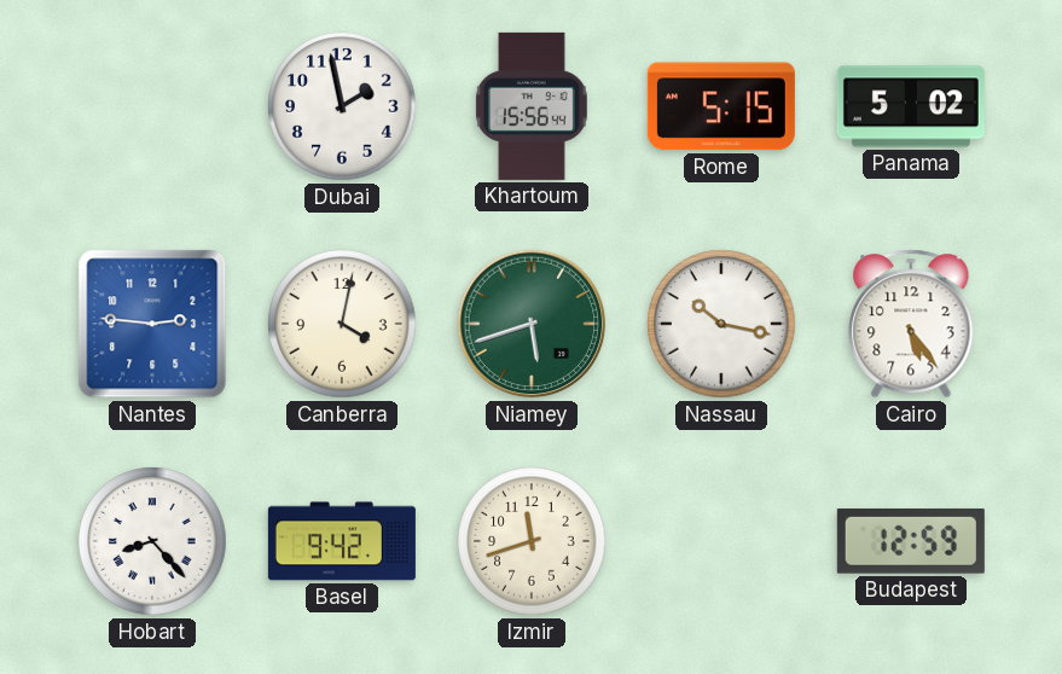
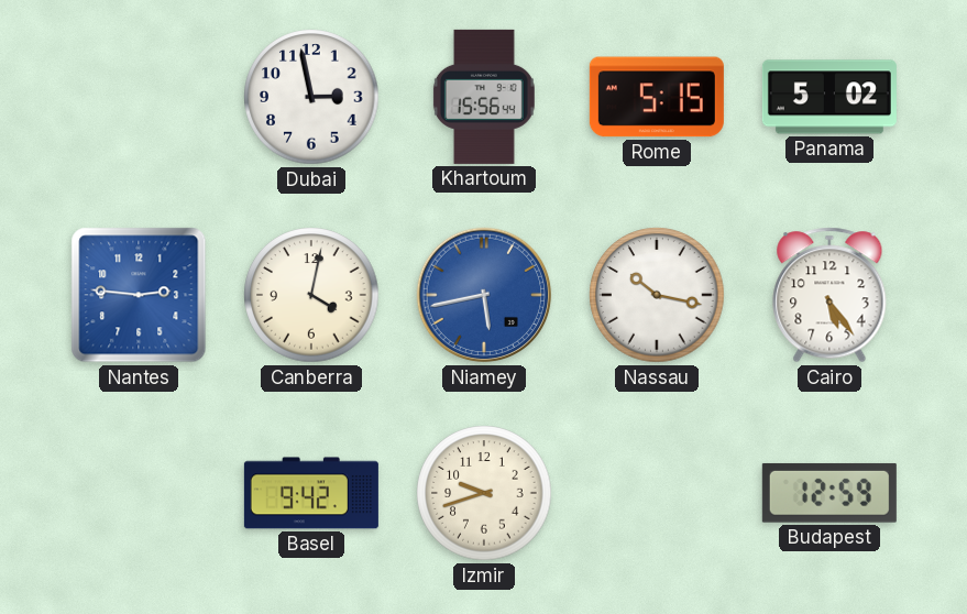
Dubai: 1:58 -> 2:58 (311, 97)
Niamey: 5:42 -> 5:43 (484, 295)
Niamey dial: green -> blue (484, 295)
Hobart: 8:23 -> none (152, 541)
Izmir: 11:42 -> 9:42 (484, 493)
